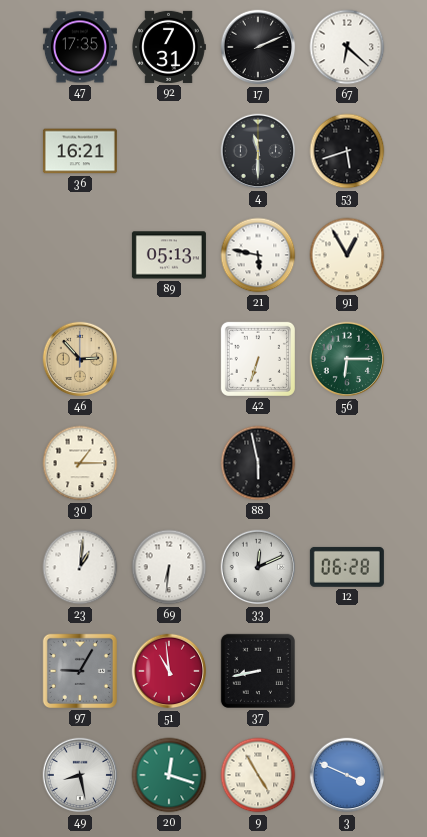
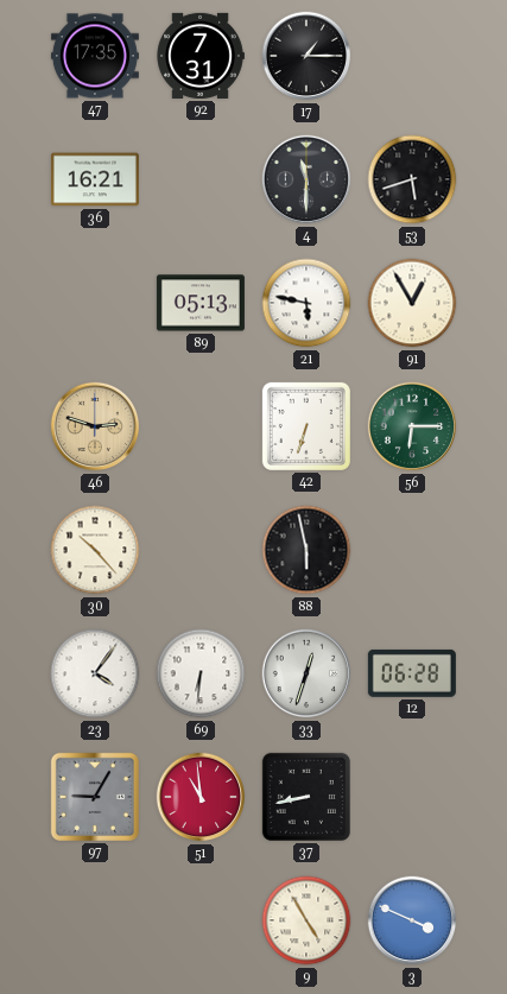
17: 2:11 -> 1:15 (306, 56)
67: 6:22 -> none (347, 47)
46: 2:53 -> 2:48 (95, 426)
30: 1:15 -> 10:23 (95, 550)
23: 1:01 -> 4:06 (95, 673)
33: 12:11 -> 12:33 (306, 673)
49: 8:28 -> none (80, 775)
20: 12:18 -> none (169, 775)
